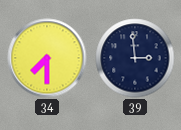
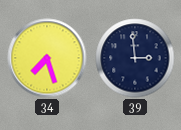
34: 7:30 -> 7:27 (47, 58)
